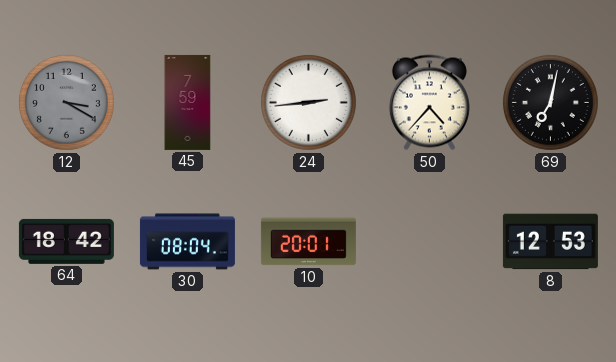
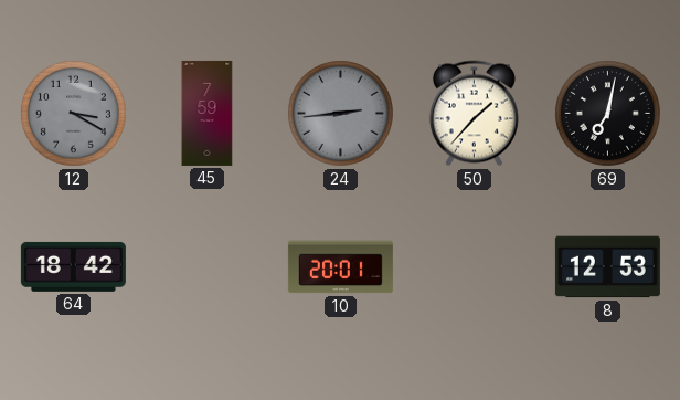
24 dial: white -> grey (340, 113)
50: 4:37 -> 1:37 (474, 114)
30: 08:04 -> none (187, 242)
